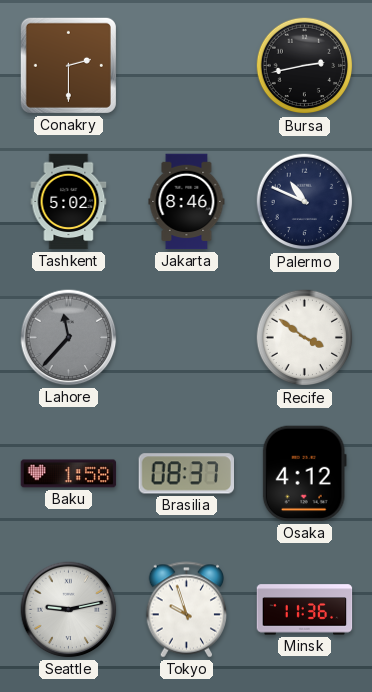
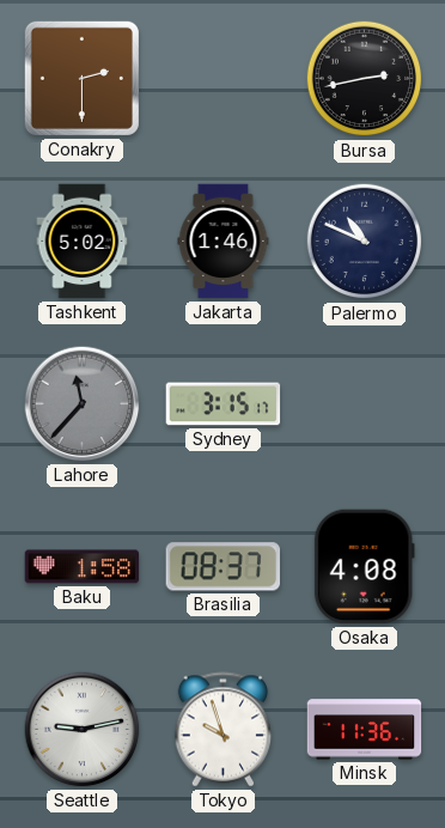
Jakarta: 8:46 -> 1:46 (224, 242)
Sydney: none -> 3:15 (224, 404)
Recife: 3:51 -> none (305, 338)
Osaka: 4:12 -> 4:08 (364, 567)
